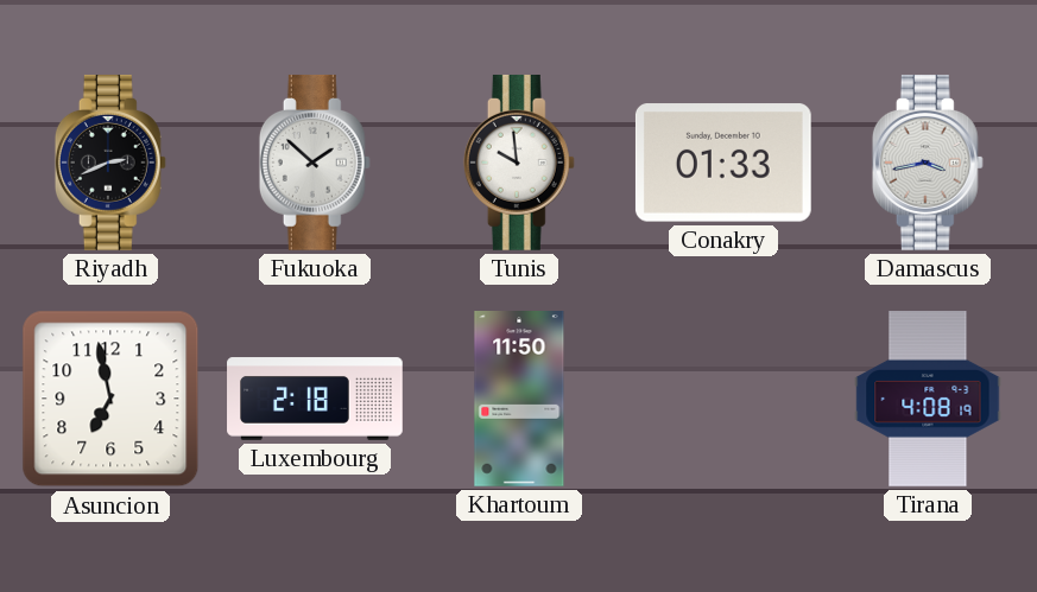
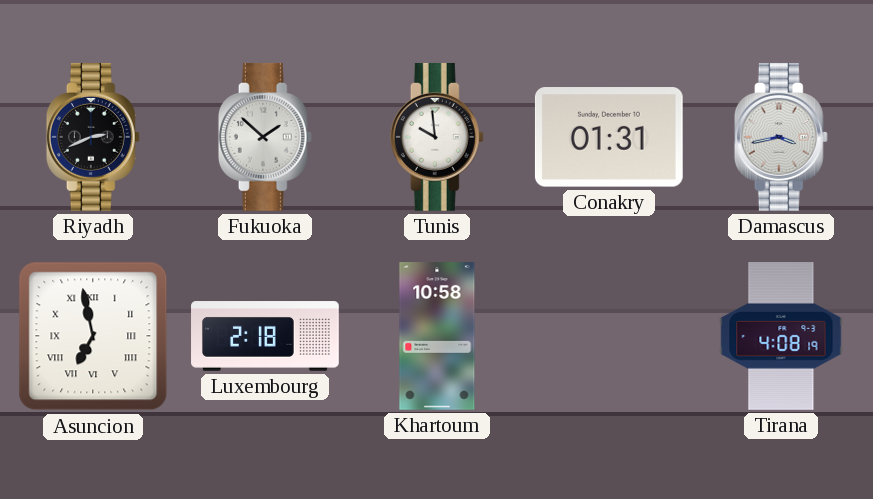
Conakry: 01:33 -> 01:31 (609, 137)
Asuncion numerals: Arabic -> Roman (93, 336)
Khartoum: 11:50 -> 10:58 (437, 337)
